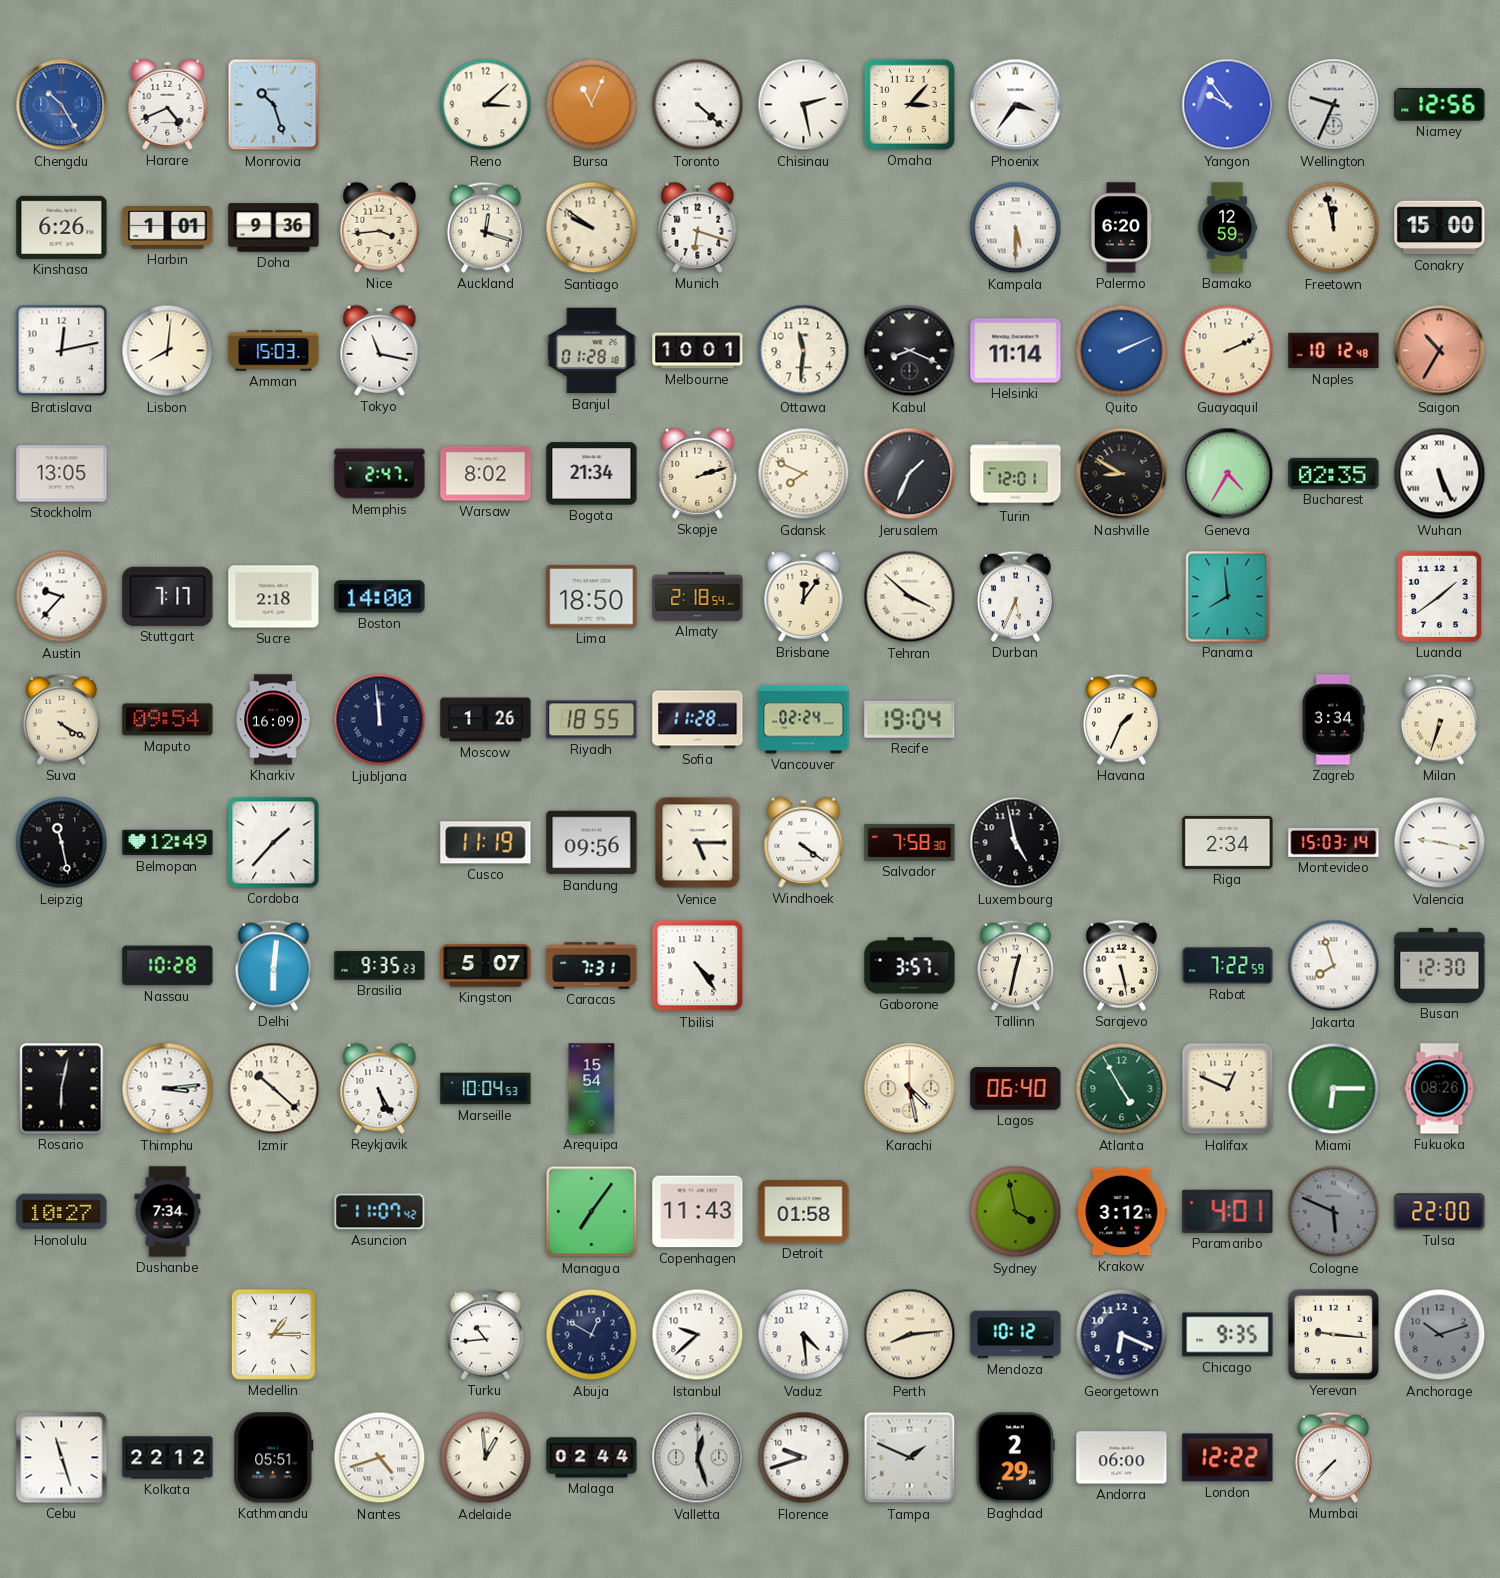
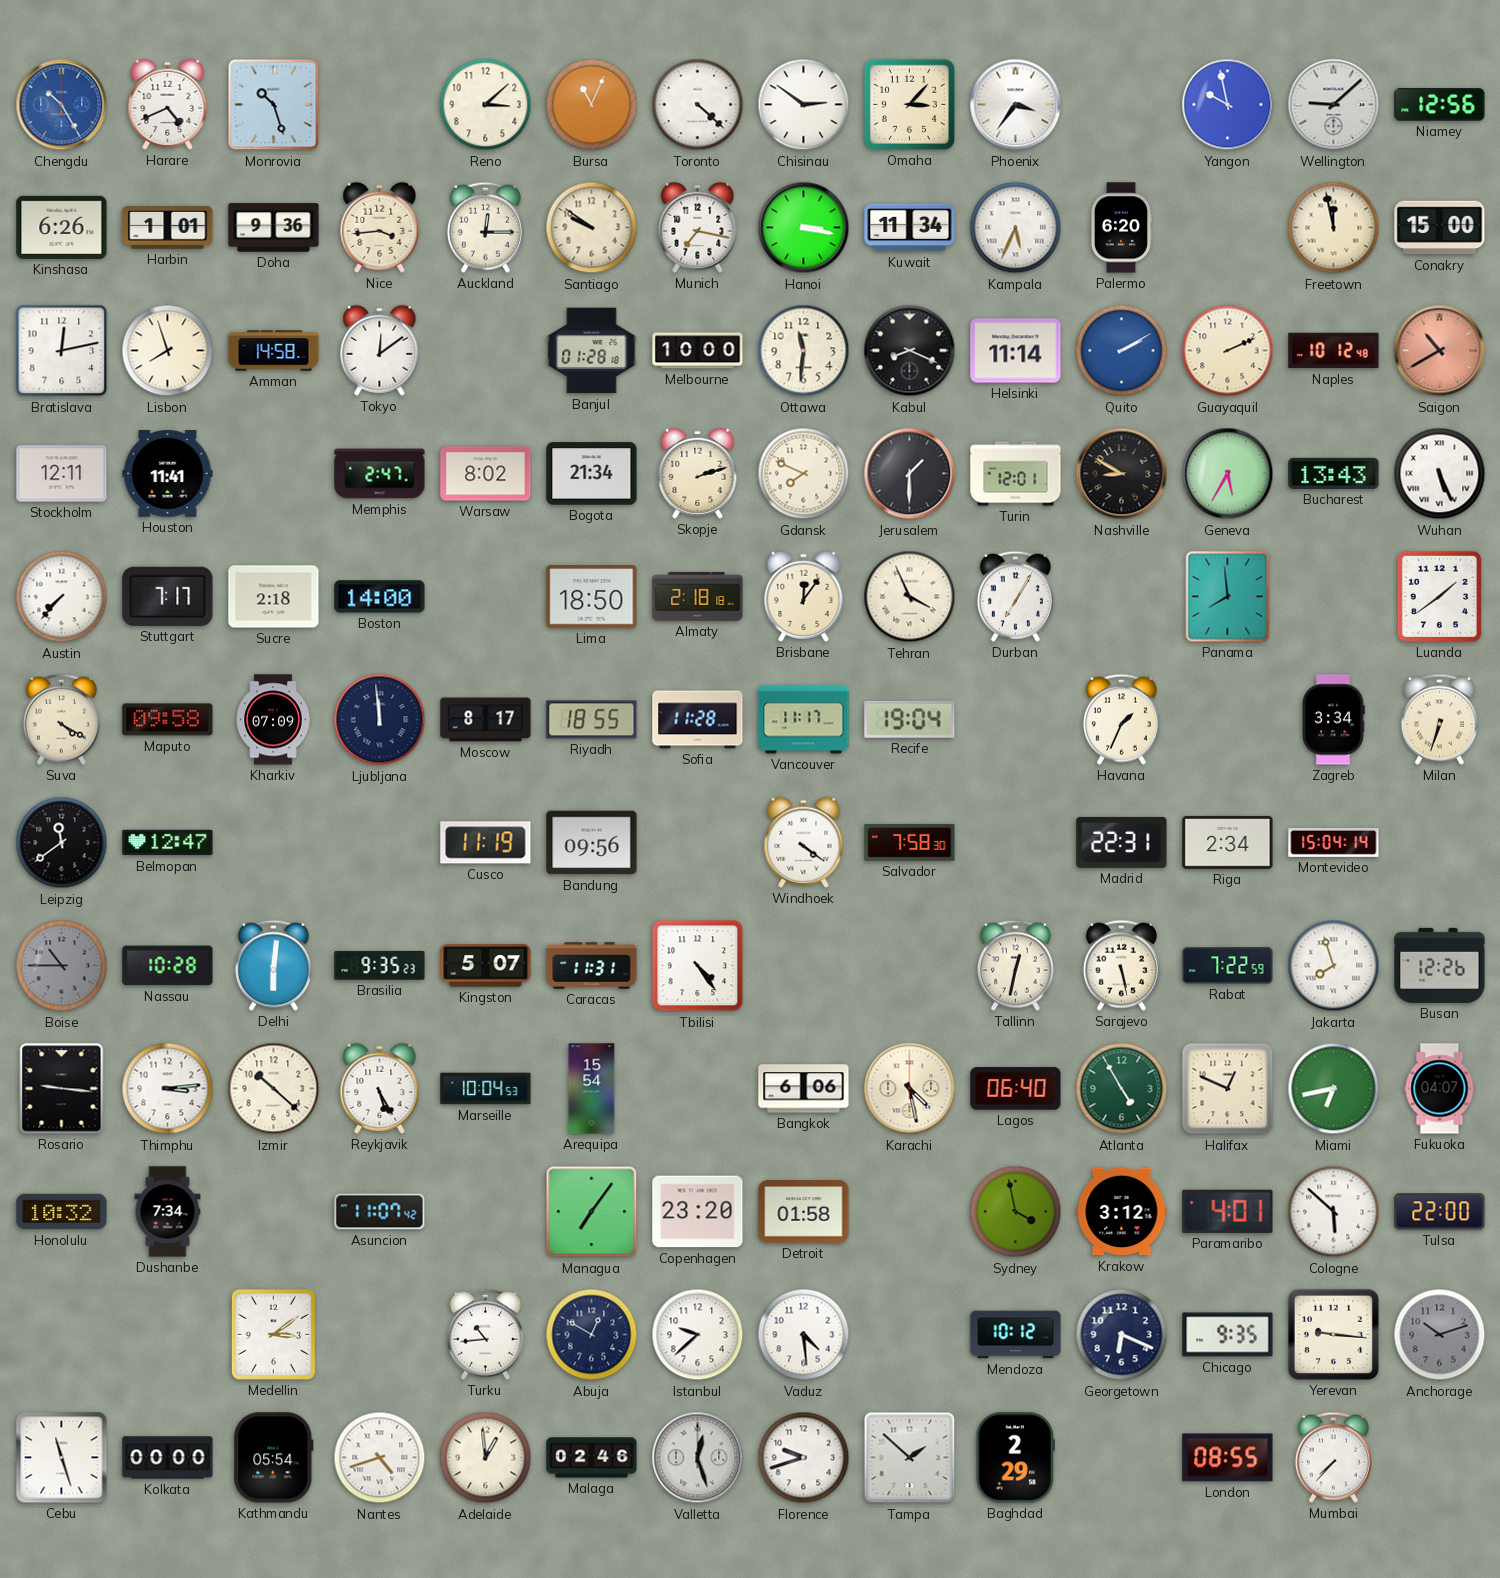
Chisinau: 2:28 -> 2:51 (804, 105)
Yangon: 9:54 -> 9:58 (1228, 105)
Wellington: 9:34 -> 9:08 (1334, 105)
Auckland: 12:18 -> 12:15 (485, 227)
Munich: 6:18 -> 7:17 (698, 227)
Hanoi: none -> 3:17 (804, 228)
Kuwait: none -> 11:34 (910, 228)
Kampala: 5:30 -> 5:34 (1016, 228)
Bamako: 12:59 -> none (1227, 228)
Lisbon: 8:01 -> 7:57 (168, 351)
Amman: 15:03 -> 14:58 (274, 351)
Tokyo: 11:17 -> 12:09 (380, 350)
Melbourne: 10:01 -> 10:00 (698, 351)
Quito: 2:11 -> 2:10 (1122, 351)
Saigon: 10:35 -> 10:40 (1440, 351)
Stockholm: 13:05 -> 12:11 (62, 474)
Houston: none -> 11:41 (168, 474)
Jerusalem: 1:34 -> 1:30 (910, 474)
Geneva: 4:35 -> 5:35 (1228, 474)
Bucharest: 02:35 -> 13:43 (1334, 473)
Austin: 9:37 -> 7:37 (62, 597)
Almaty: 2:18:54 -> 2:18:18 (698, 596)
Tehran: 3:52 -> 3:56 (910, 597)
Durban: 5:34 -> 7:05 (1015, 596)
Maputo: 09:54 -> 09:58 (168, 720)
Kharkiv: 16:09 -> 07:09 (273, 720)
Moscow: 1:26 -> 8:17 (486, 720)
Vancouver: 02:24 -> 11:17 (804, 720)
Leipzig: 11:28 -> 11:39 (62, 843)
Belmopan: 12:49 -> 12:47 (168, 843)
Cordoba: 1:37 -> none (274, 843)
Venice: 5:15 -> none (698, 843)
Luxembourg: 4:58 -> none (1016, 843)
Madrid: none -> 22:31 (1122, 842)
Montevideo: 15:03 -> 15:04 (1334, 843)
Valencia: 9:17 -> none (1440, 843)
Boise: none -> 10:45 (62, 966)
Caracas: 7:31 -> 11:31 (592, 966)
Gaborone: 3:57 -> none (910, 966)
Busan: 12:30 -> 12:26 (1440, 965)
Rosario: 6:02 -> 9:16 (62, 1089)
Bangkok: none -> 6:06 (804, 1089)
Miami: 6:15 -> 6:43 (1334, 1089)
Fukuoka: 08:26 -> 04:07 (1440, 1089)
Honolulu: 10:27 -> 10:32 (62, 1212)
Copenhagen: 11:43 -> 23:20 (698, 1212)
Cologne: 5:49 -> 5:52 (1334, 1212)
Cologne dial: grey -> white (1334, 1212)
Medellin: 1:15 -> 3:09 (273, 1334)
Perth: 8:14 -> none (910, 1335)
Kolkata: 22:12 -> 00:00 (168, 1458)
Kathmandu: 05:51 -> 05:54 (274, 1458)
Malaga: 02:44 -> 02:46 (592, 1458)
Tampa: 1:49 -> 1:52 (910, 1458)
Andorra: 06:00 -> none (1122, 1458)
London: 12:22 -> 08:55 (1228, 1458)
